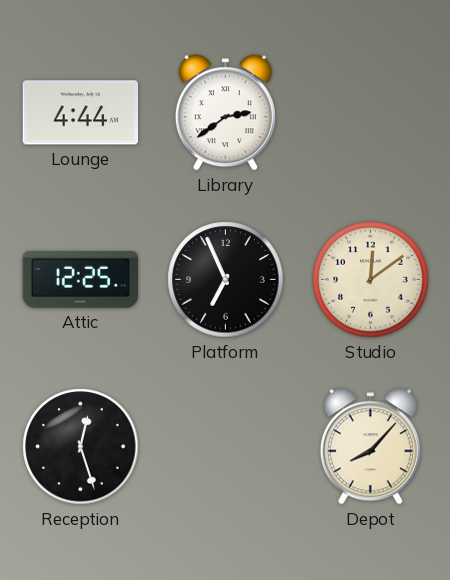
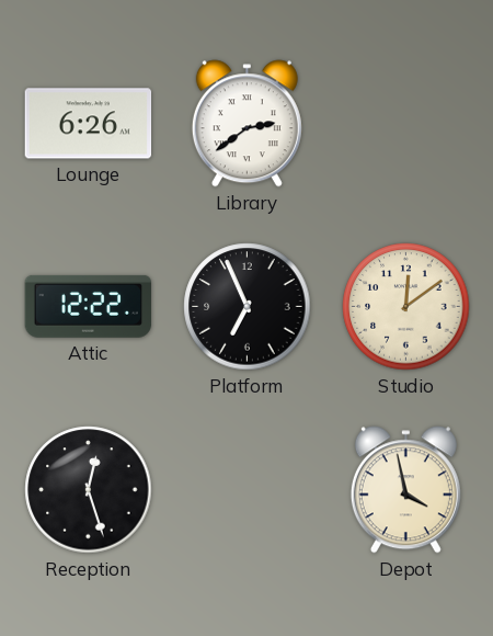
Lounge: 4:44 -> 6:26 (89, 124)
Attic: 12:25 -> 12:22 (89, 306)
Depot: 8:07 -> 3:58 (405, 490)
